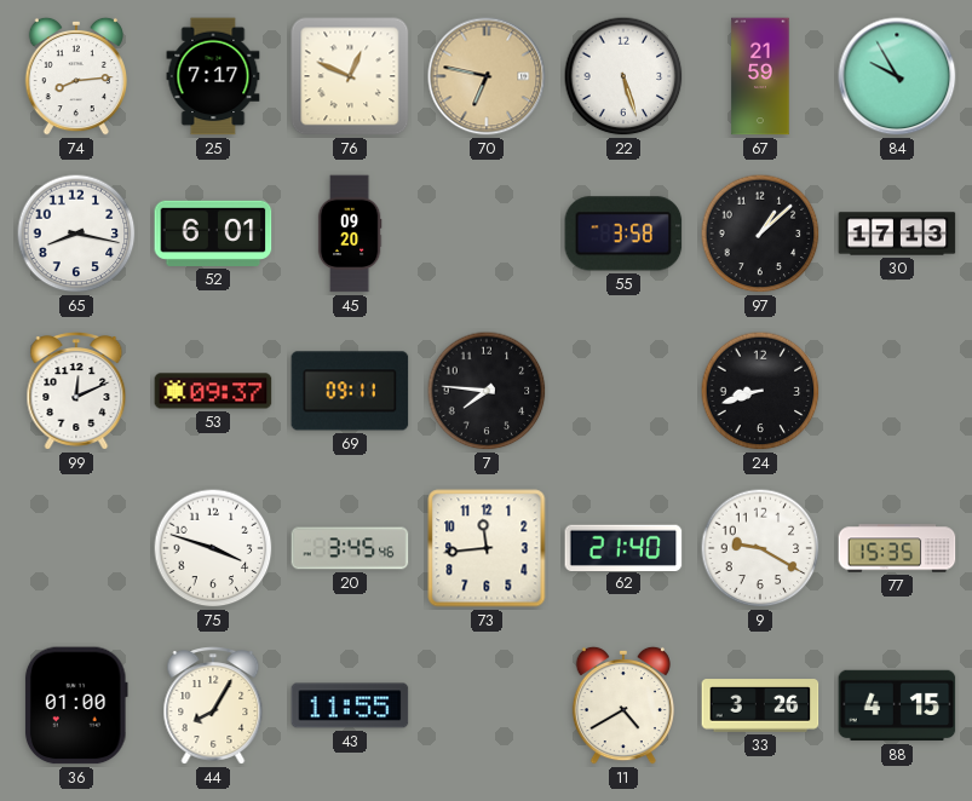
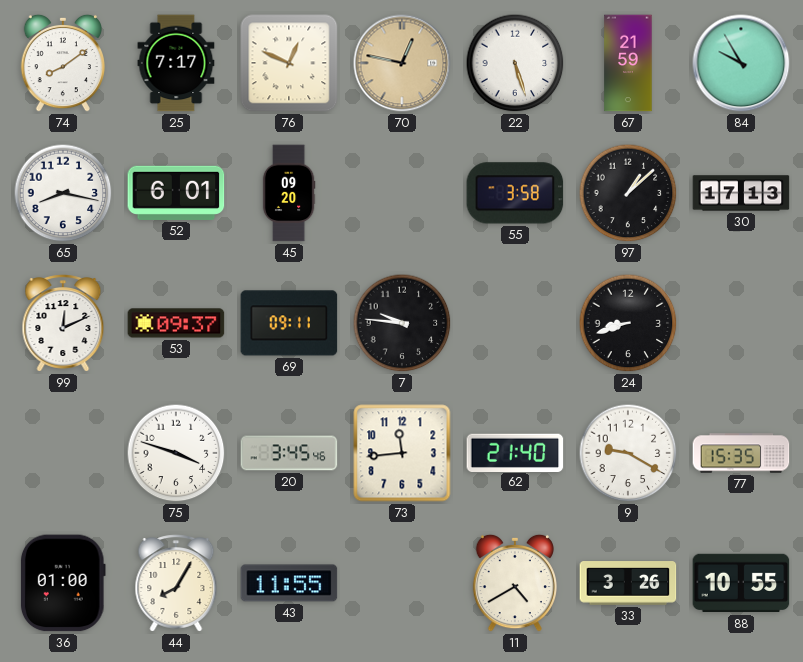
74: 8:14 -> 8:09 (62, 63)
70: 6:47 -> 12:47 (402, 63)
7: 7:46 -> 9:46 (402, 323)
88: 4:15 -> 10:55 (741, 583)
